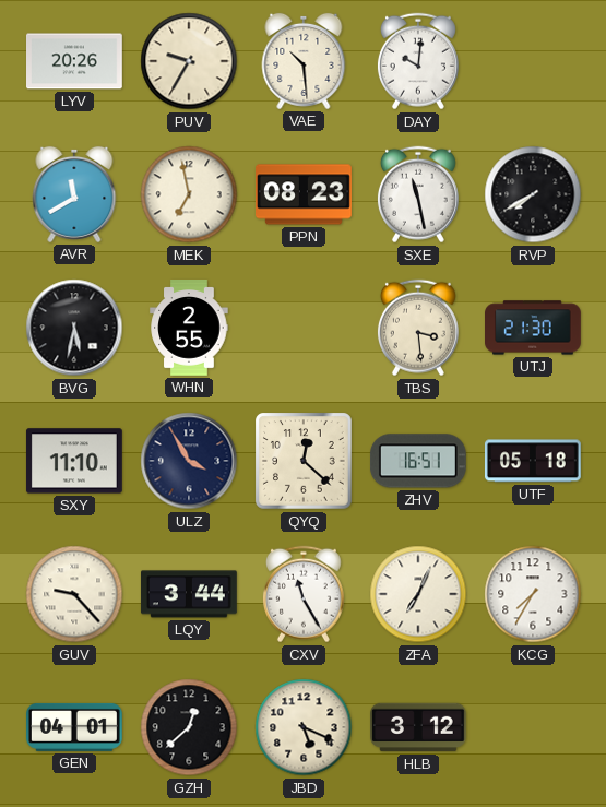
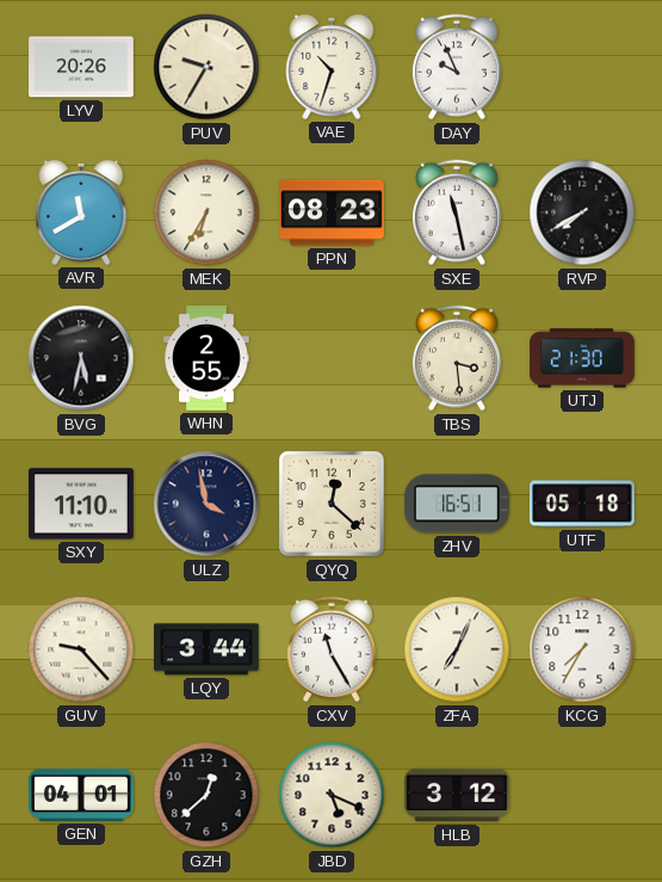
VAE: 10:29 -> 10:33 (332, 67)
DAY: 10:01 -> 9:56 (457, 67)
MEK: 6:58 -> 6:35 (206, 212)
ULZ: 3:55 -> 3:58 (206, 504)
